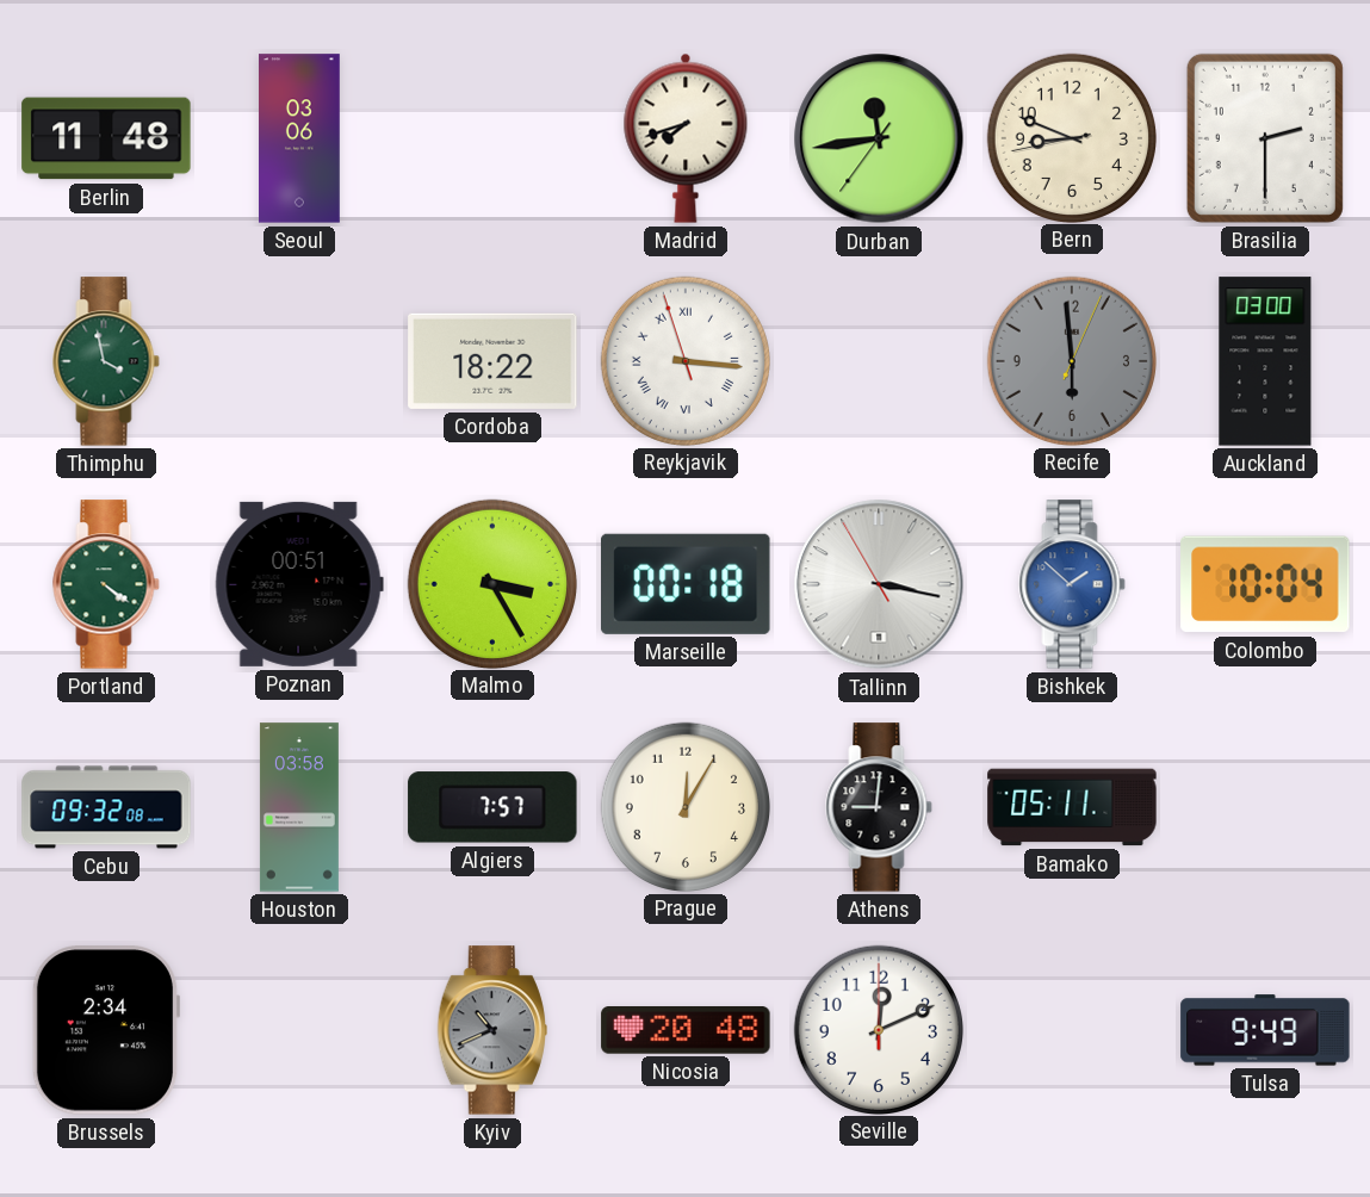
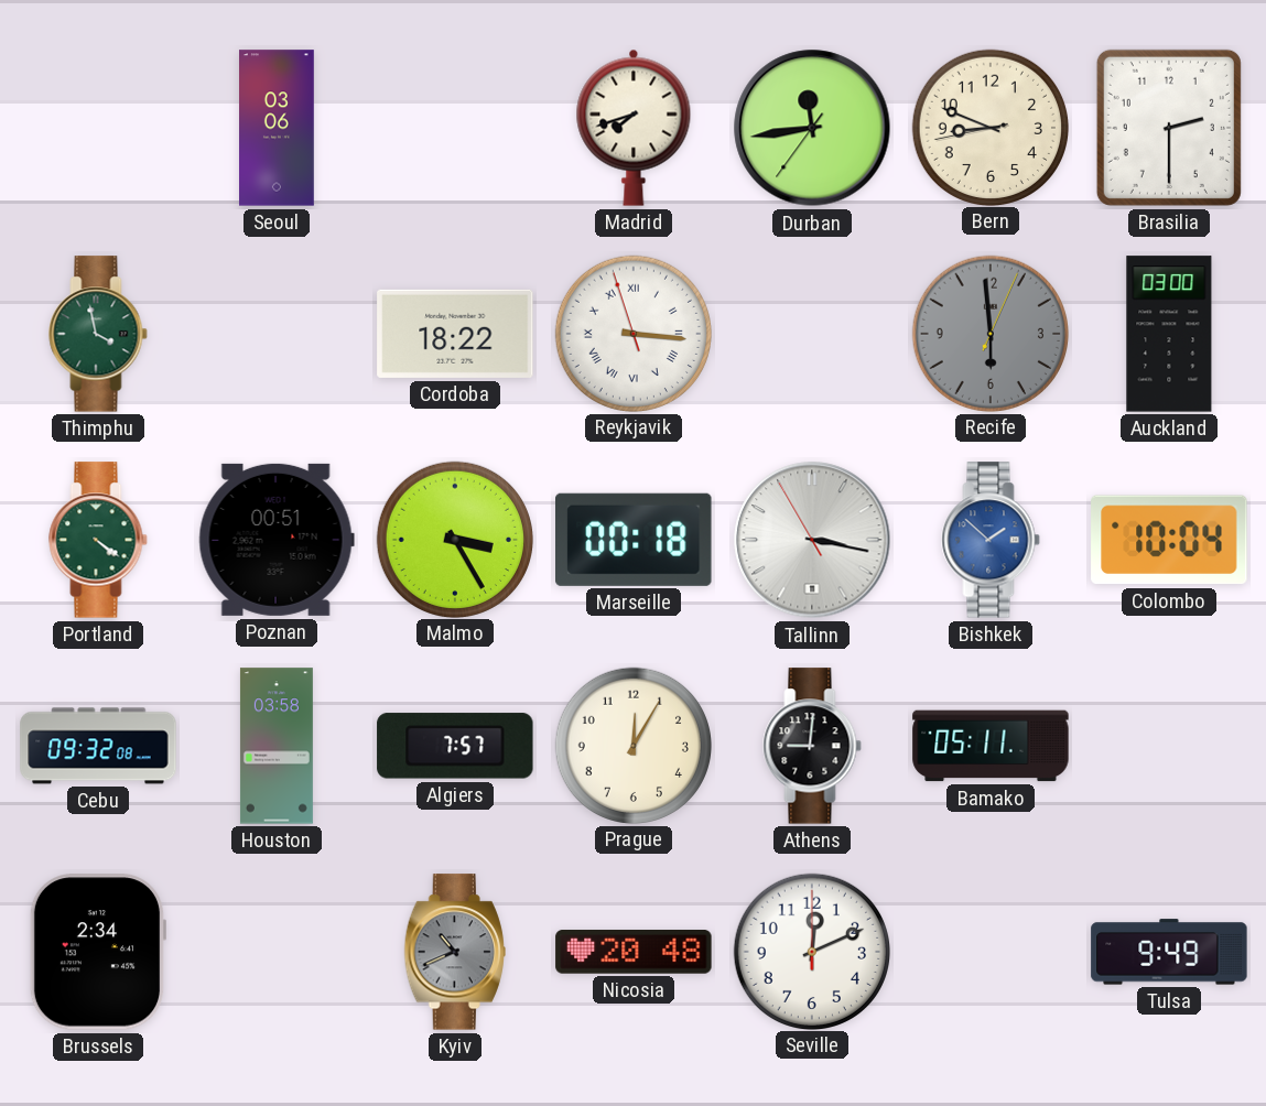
Berlin: 11:48 -> none (106, 138)
